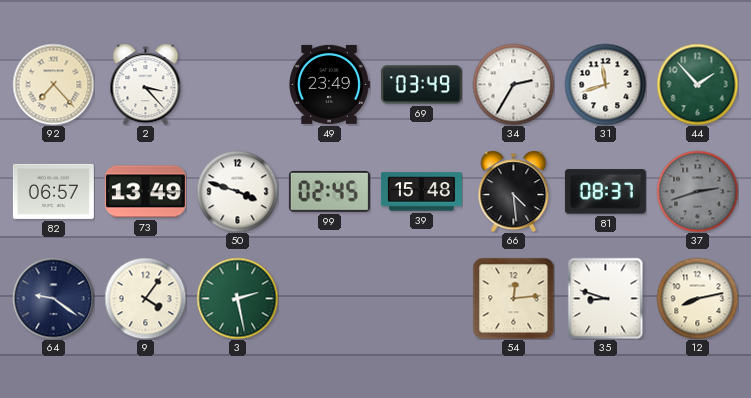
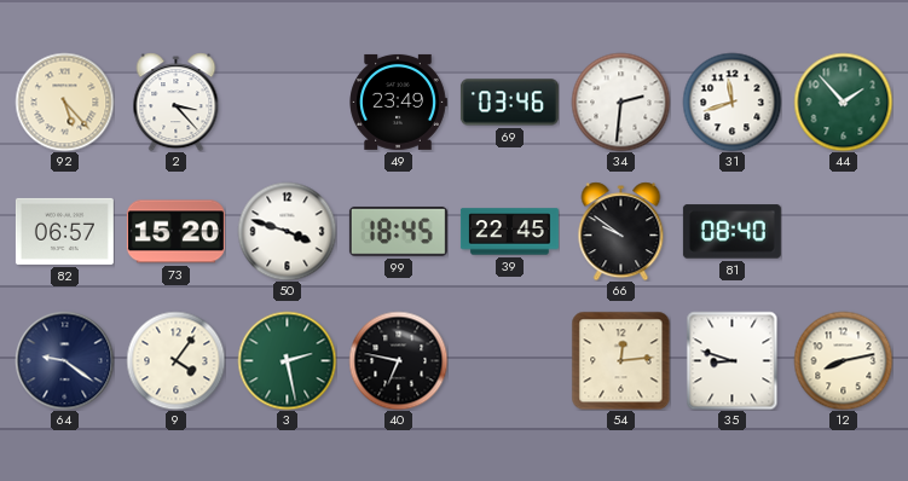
92: 7:23 -> 5:23 (64, 102)
69: 03:49 -> 03:46 (509, 103)
34: 2:35 -> 2:31 (620, 102)
73: 13:49 -> 15:20 (175, 232)
99: 02:45 -> 18:45 (398, 231)
39: 15:48 -> 22:45 (509, 232)
66: 4:29 -> 9:51 (621, 231)
81: 08:37 -> 08:40 (731, 232)
37: 2:42 -> none (697, 191)
40: none -> 6:47 (398, 360)
